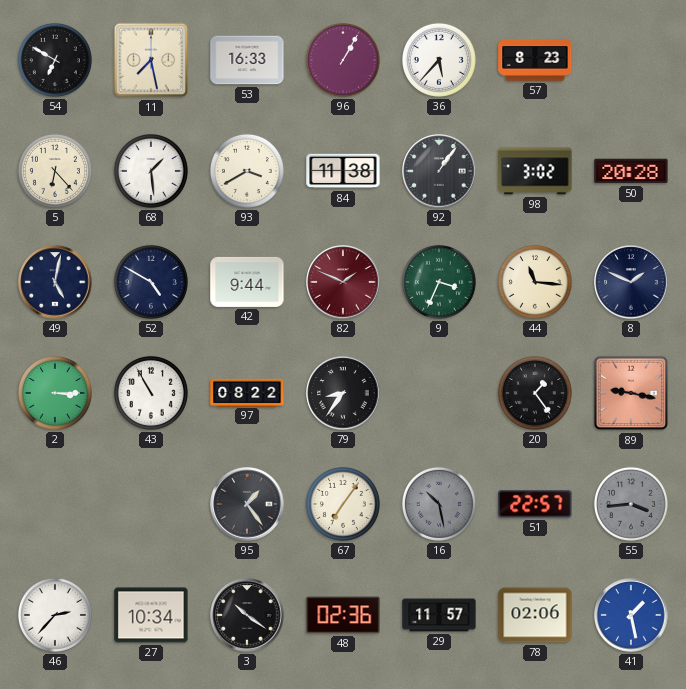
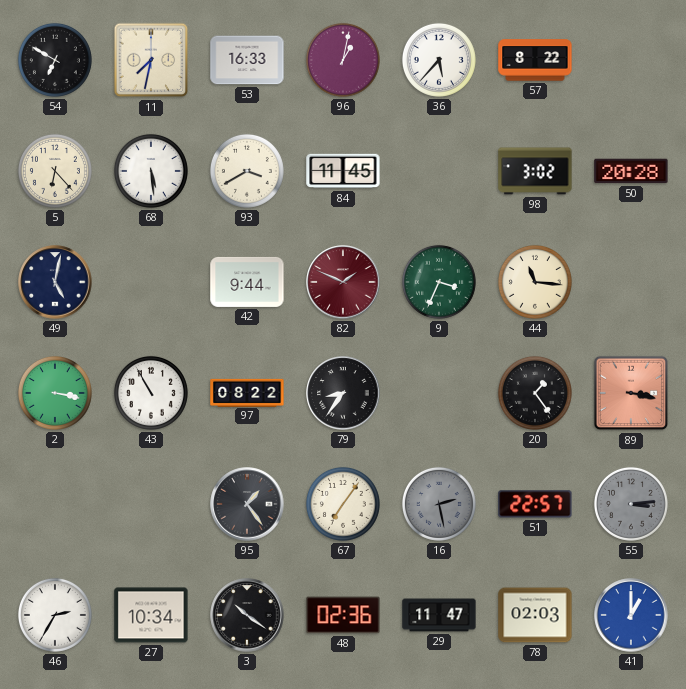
11: 7:28 -> 7:32 (151, 60)
96: 1:05 -> 1:02 (343, 60)
57: 8:23 -> 8:22 (535, 60)
68: 1:29 -> 5:29 (151, 171)
84: 11:38 -> 11:45 (343, 171)
92: 1:06 -> none (439, 171)
52: 4:50 -> none (151, 282)
8: 1:49 -> none (631, 282)
2: 3:15 -> 3:17 (55, 393)
89: 9:17 -> 3:17 (631, 393)
16: 10:28 -> 2:28 (439, 504)
55: 3:44 -> 3:14 (631, 504)
46: 2:37 -> 2:35 (55, 615)
29: 11:57 -> 11:47 (439, 615)
78: 02:06 -> 02:03 (535, 615)
41: 1:28 -> 1:00 (631, 615)
